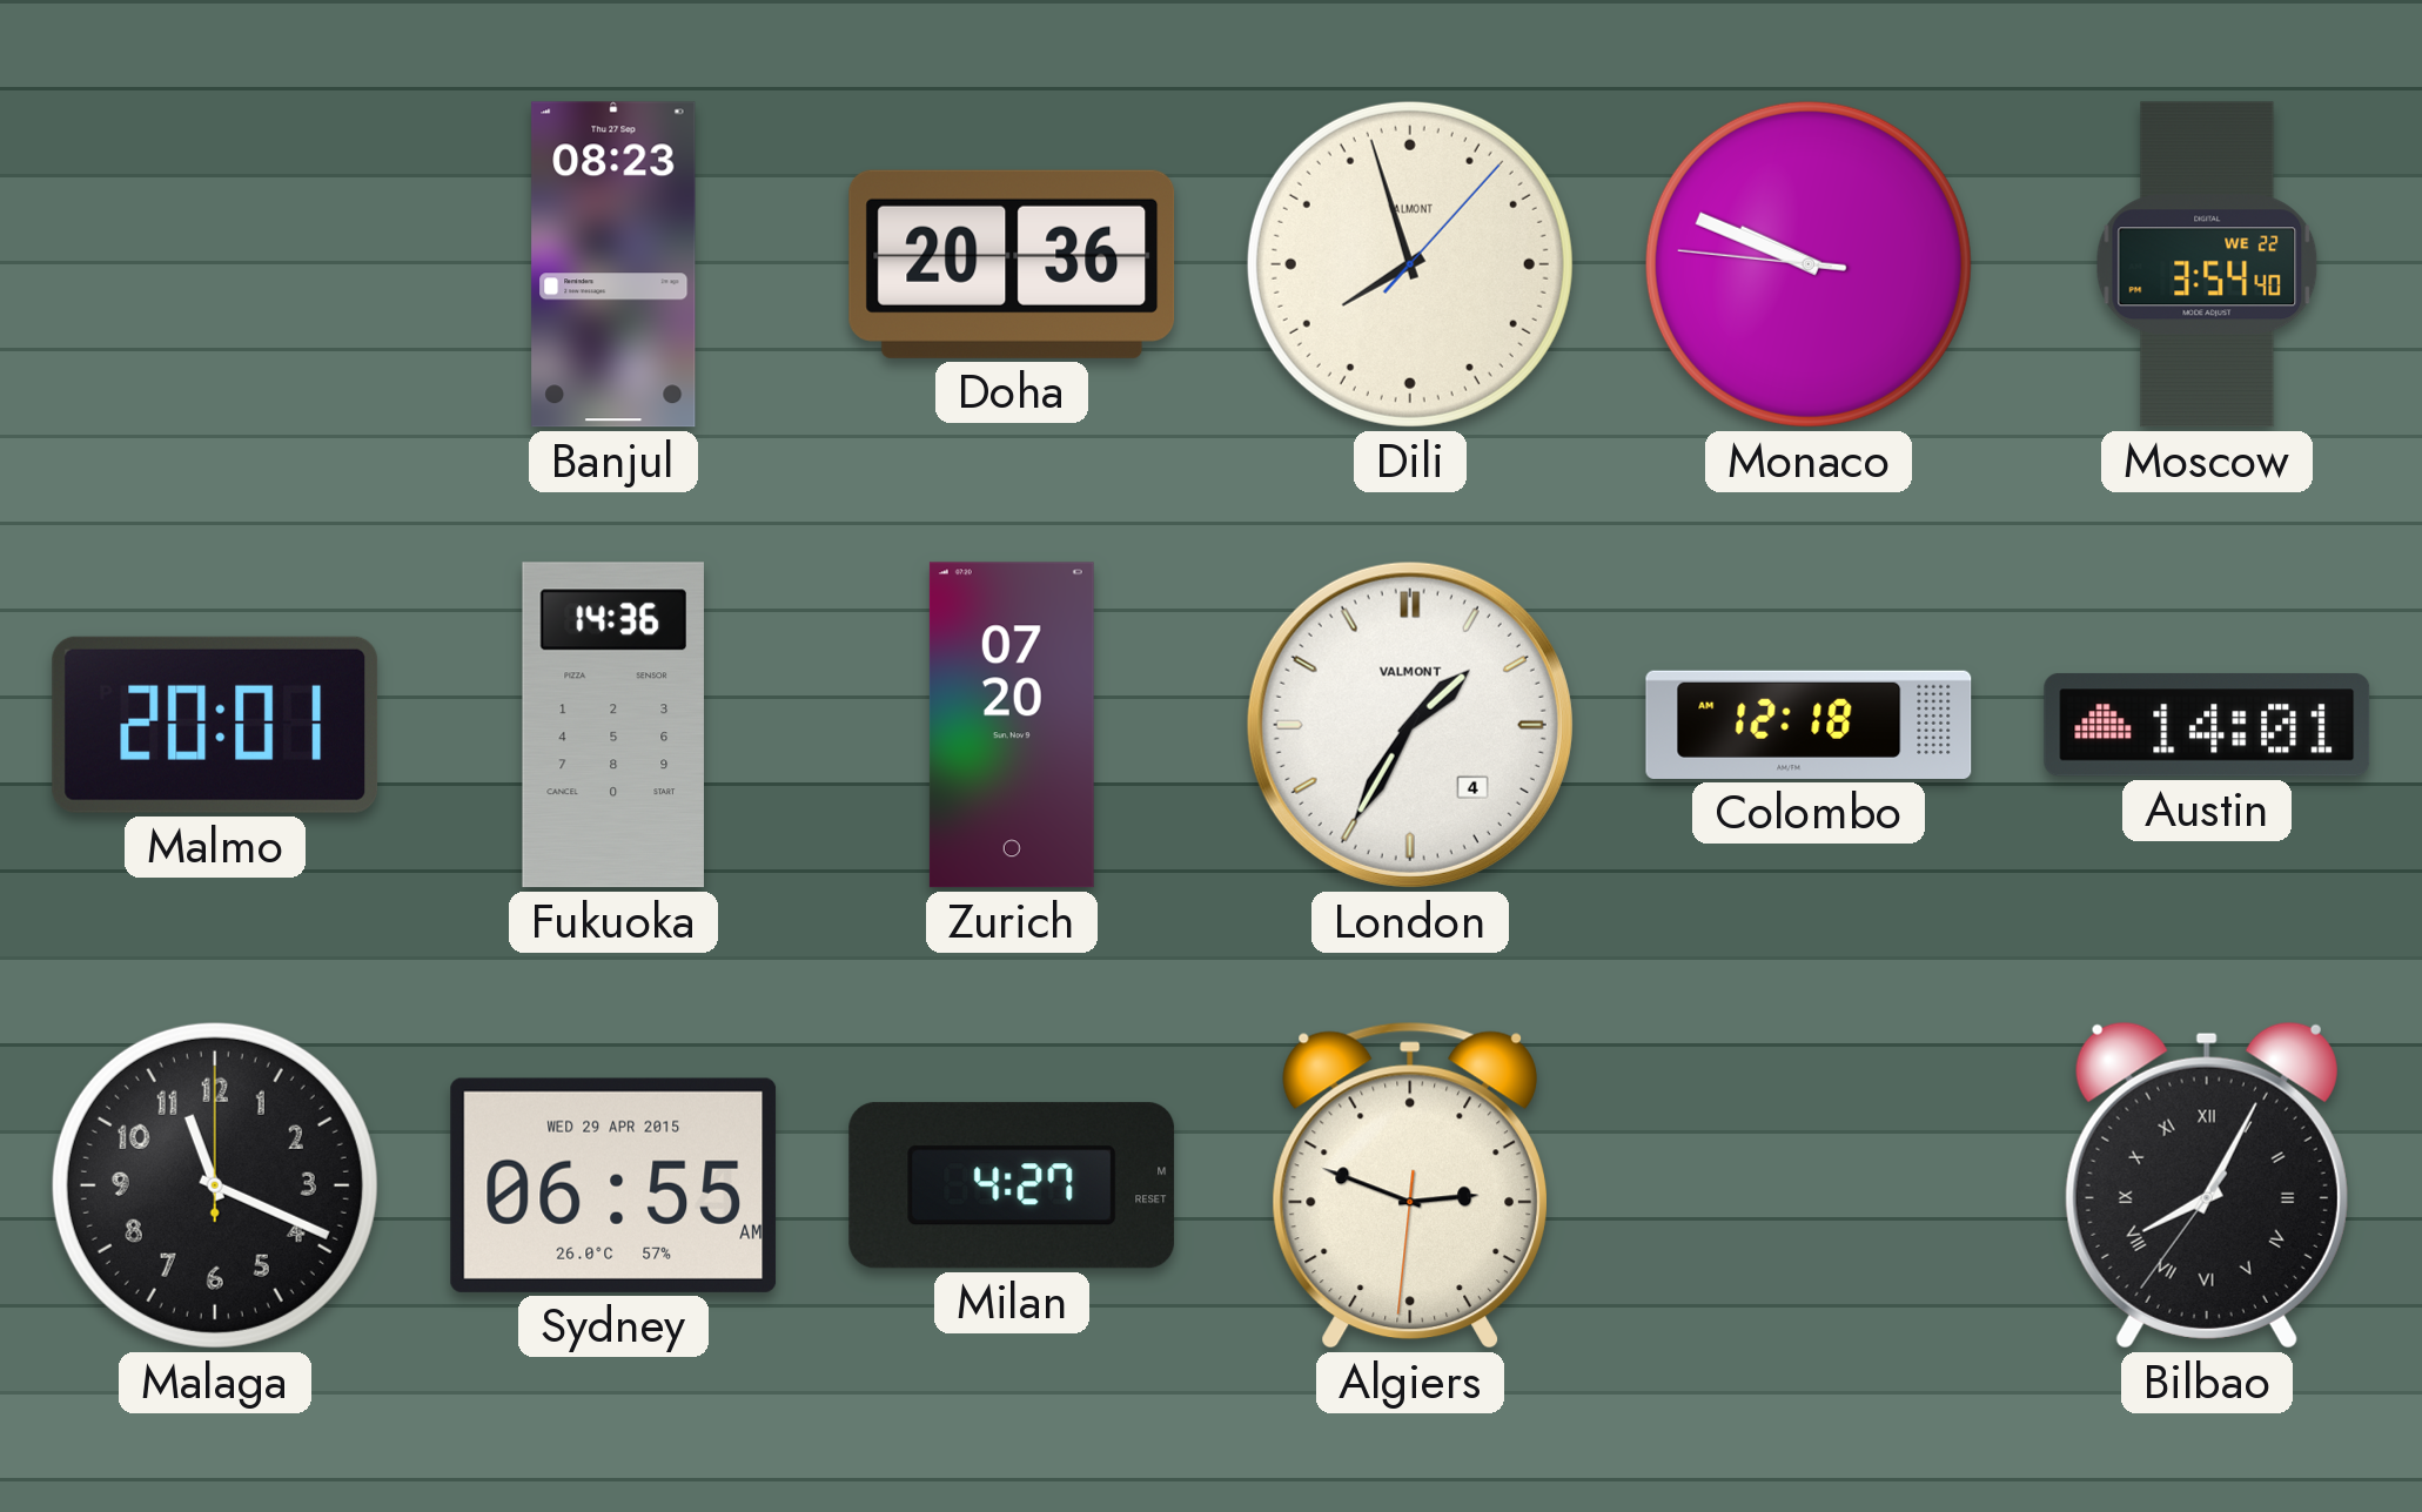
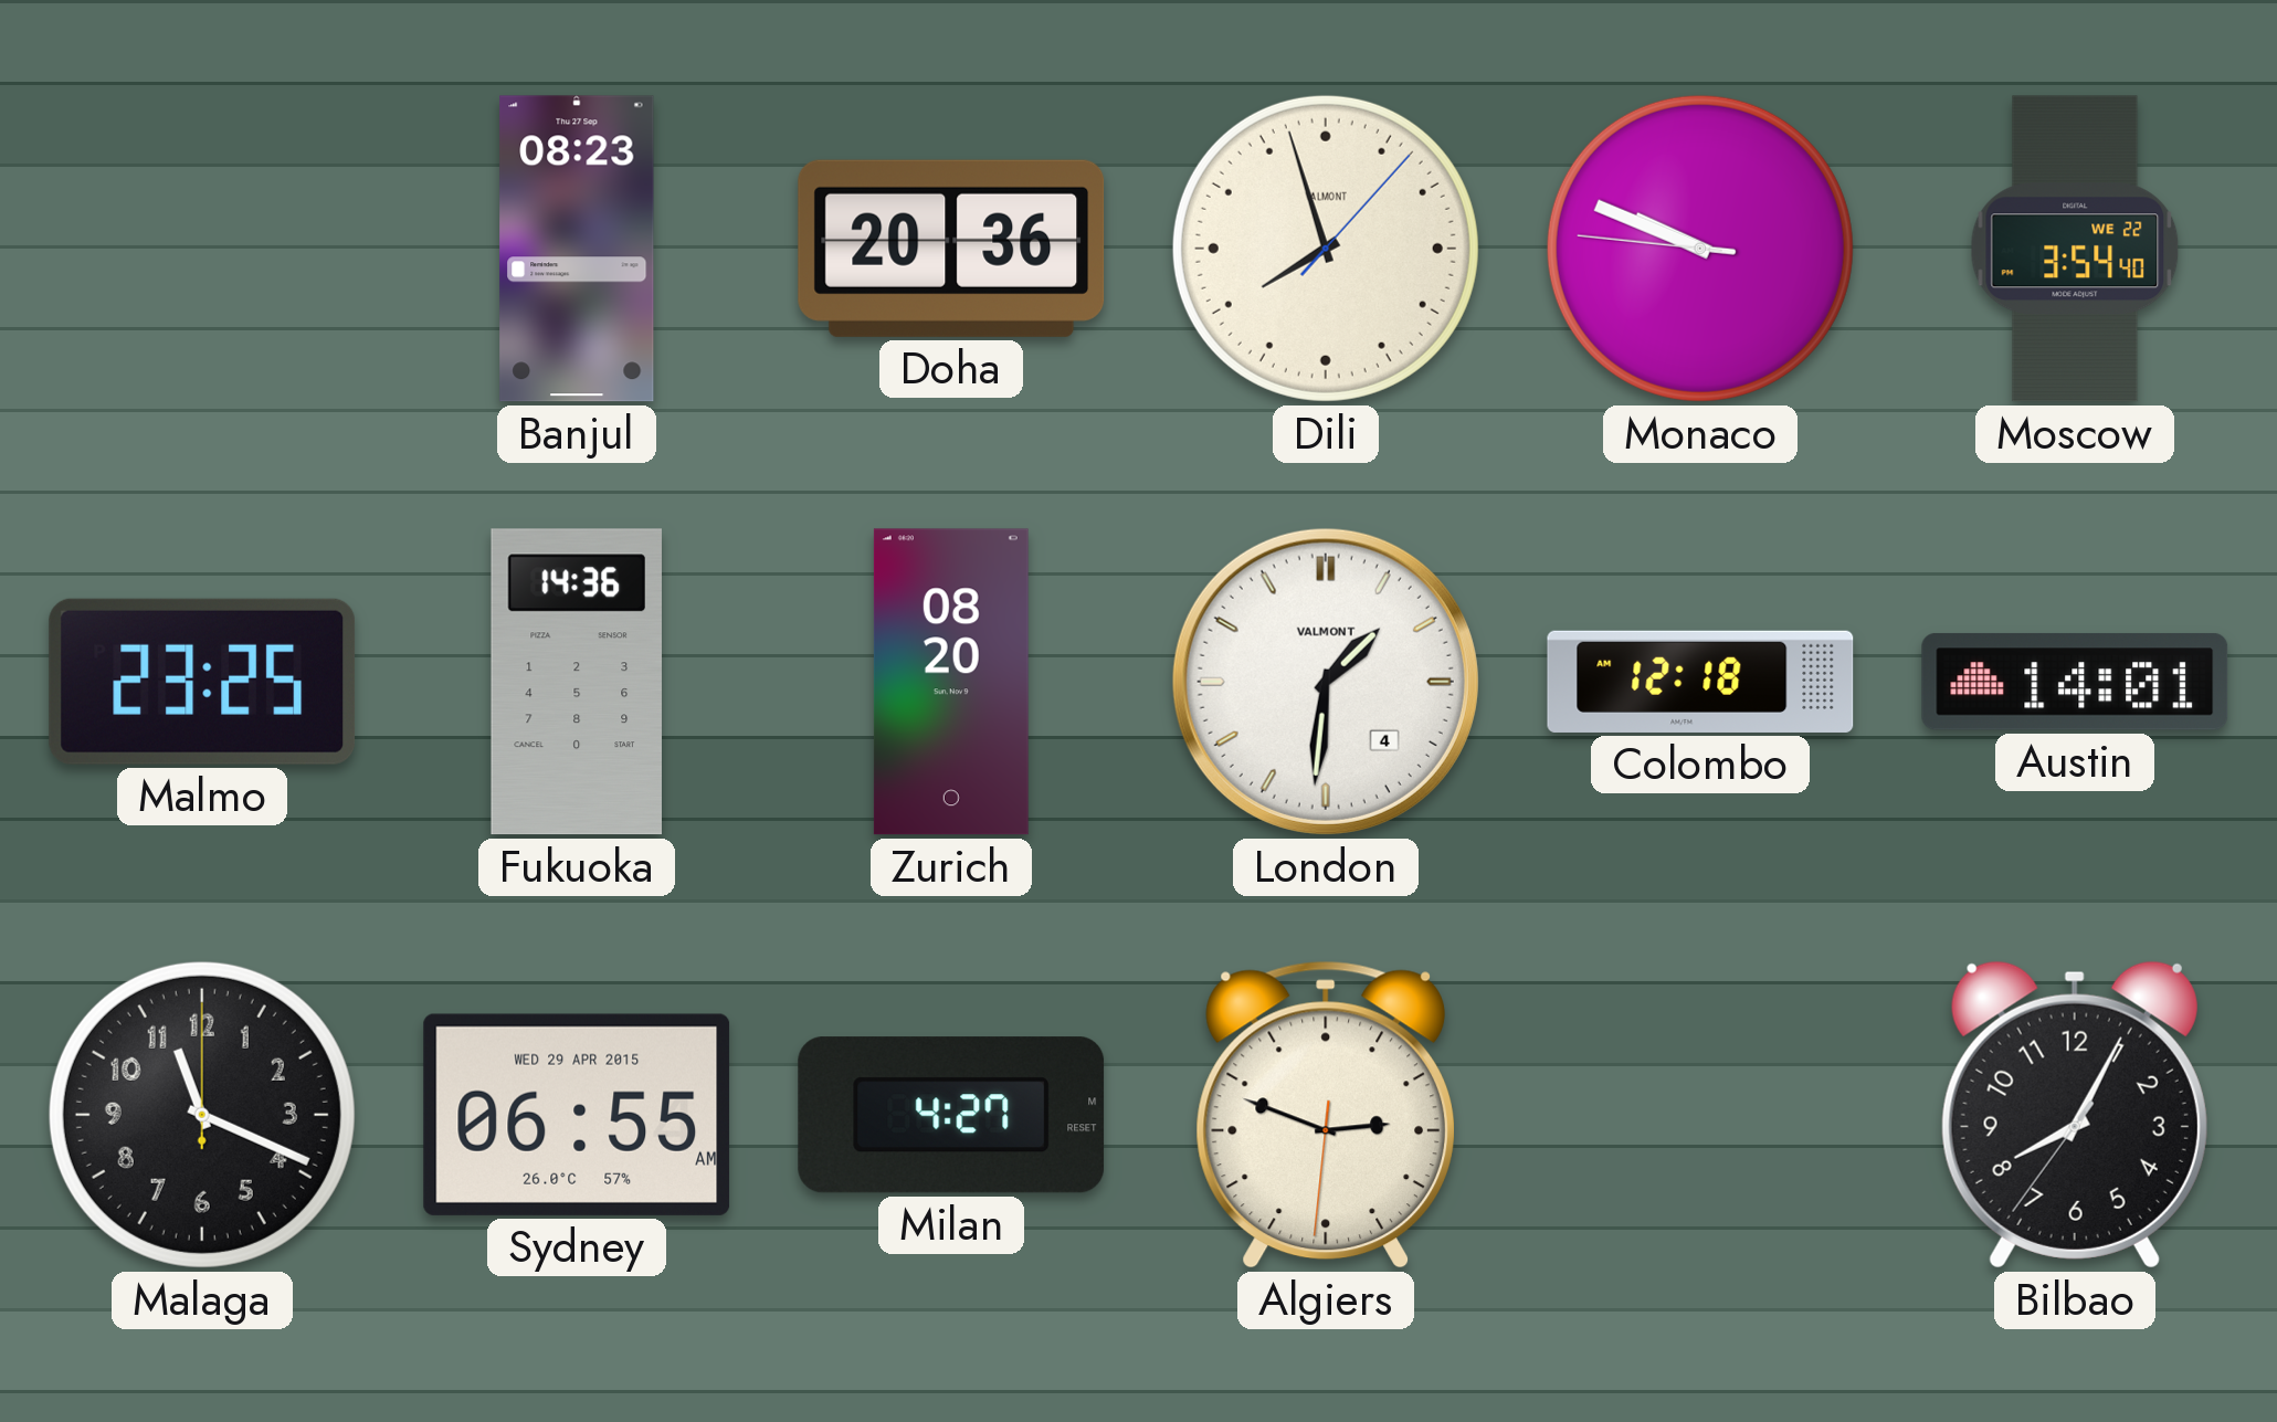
Malmo: 20:01 -> 23:25 (202, 682)
Zurich: 07:20 -> 08:20 (951, 682)
London: 1:35 -> 1:31 (1326, 682)
Bilbao numerals: Roman -> Arabic (2075, 1115)
